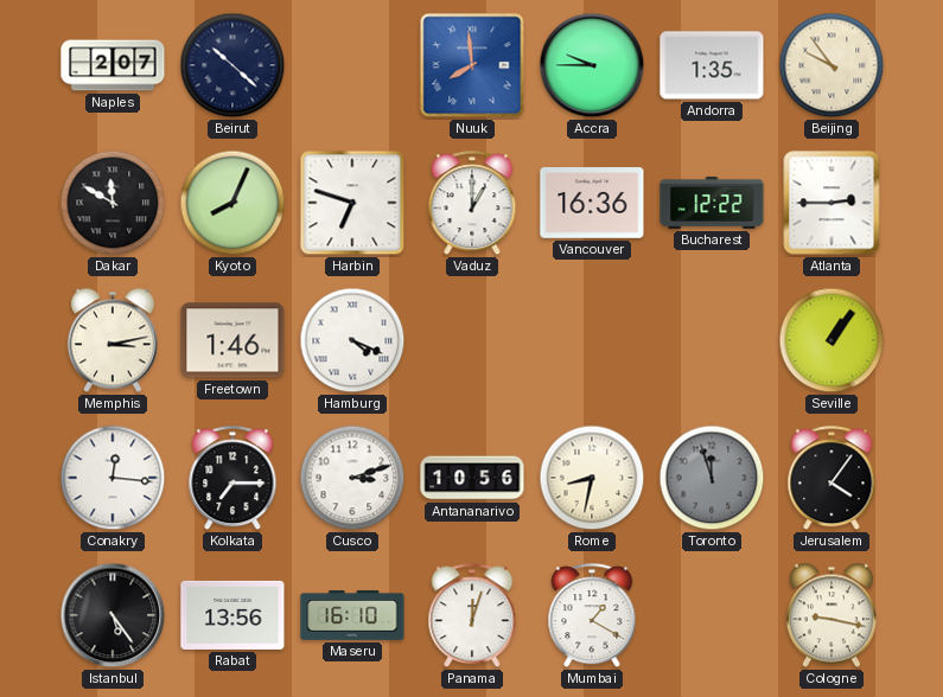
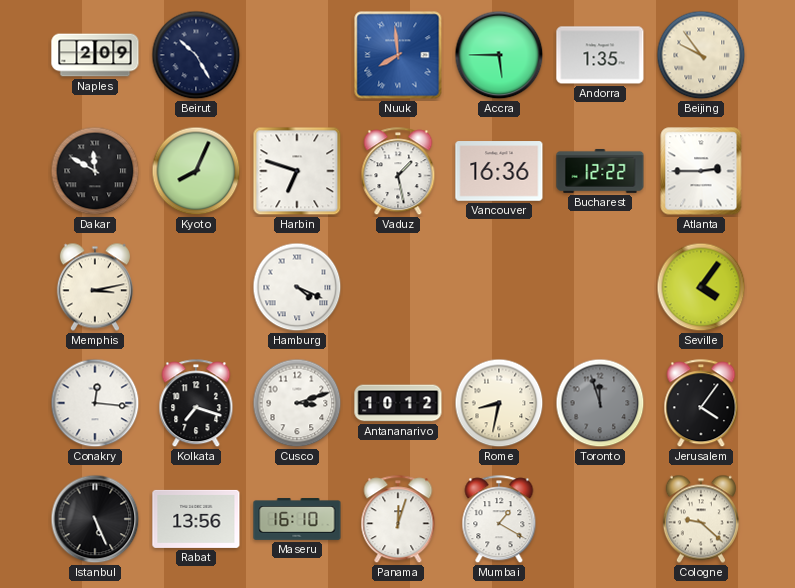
Naples: 2:07 -> 2:09 (95, 55)
Beirut: 10:22 -> 10:25 (196, 55)
Accra: 9:45 -> 5:45 (499, 55)
Vaduz: 1:00 -> 1:28 (398, 172)
Freetown: 1:46 -> none (232, 340)
Seville: 1:06 -> 4:06 (701, 287)
Kolkata: 7:15 -> 7:18 (196, 404)
Antananarivo: 10:56 -> 10:12 (398, 403)
Istanbul: 5:24 -> 5:26 (95, 519)
Cologne: 9:17 -> 9:22 (701, 519)
